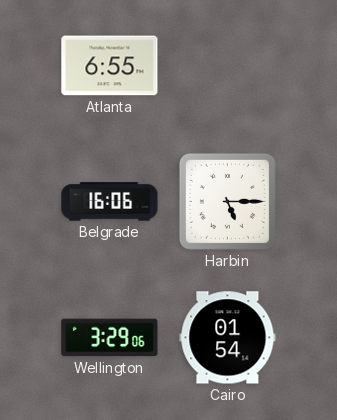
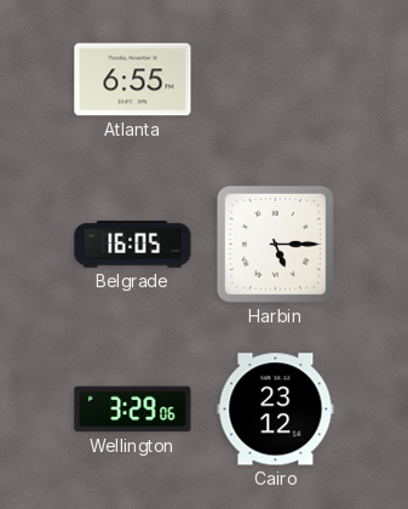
Belgrade: 16:06 -> 16:05 (133, 245)
Cairo: 01:54 -> 23:12 (276, 410)
